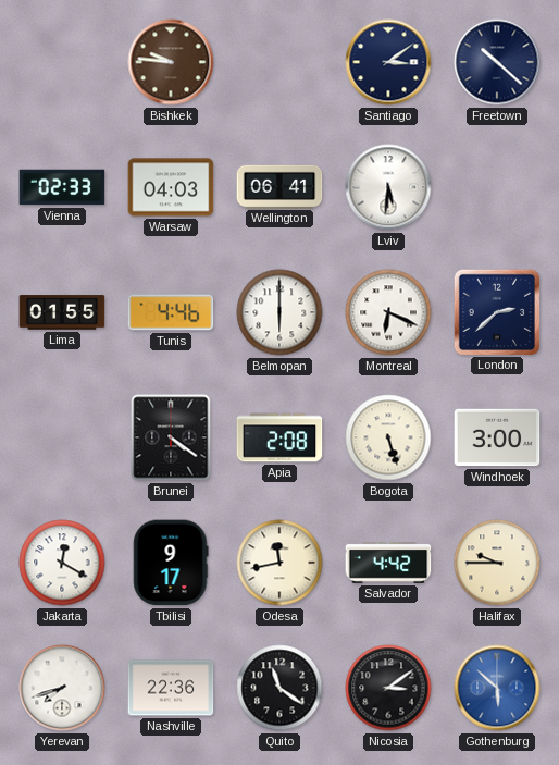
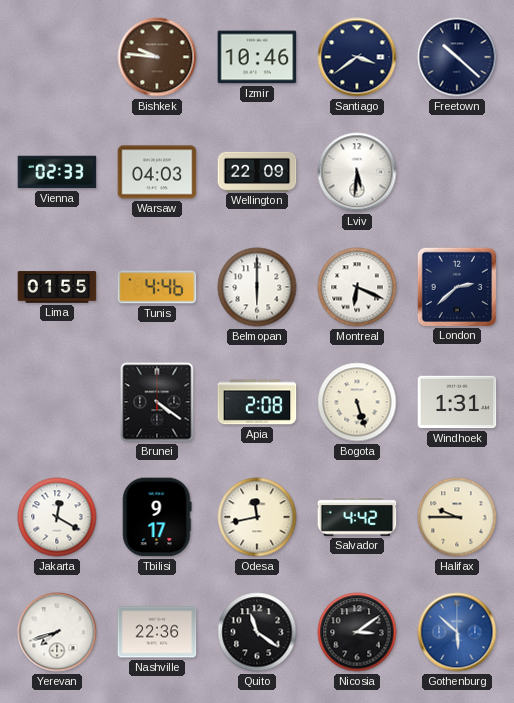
Izmir: none -> 10:46 (257, 57)
Santiago: 3:09 -> 3:39 (357, 57)
Wellington: 06:41 -> 22:09 (257, 171)
Windhoek: 3:00 -> 1:31 (457, 402)
